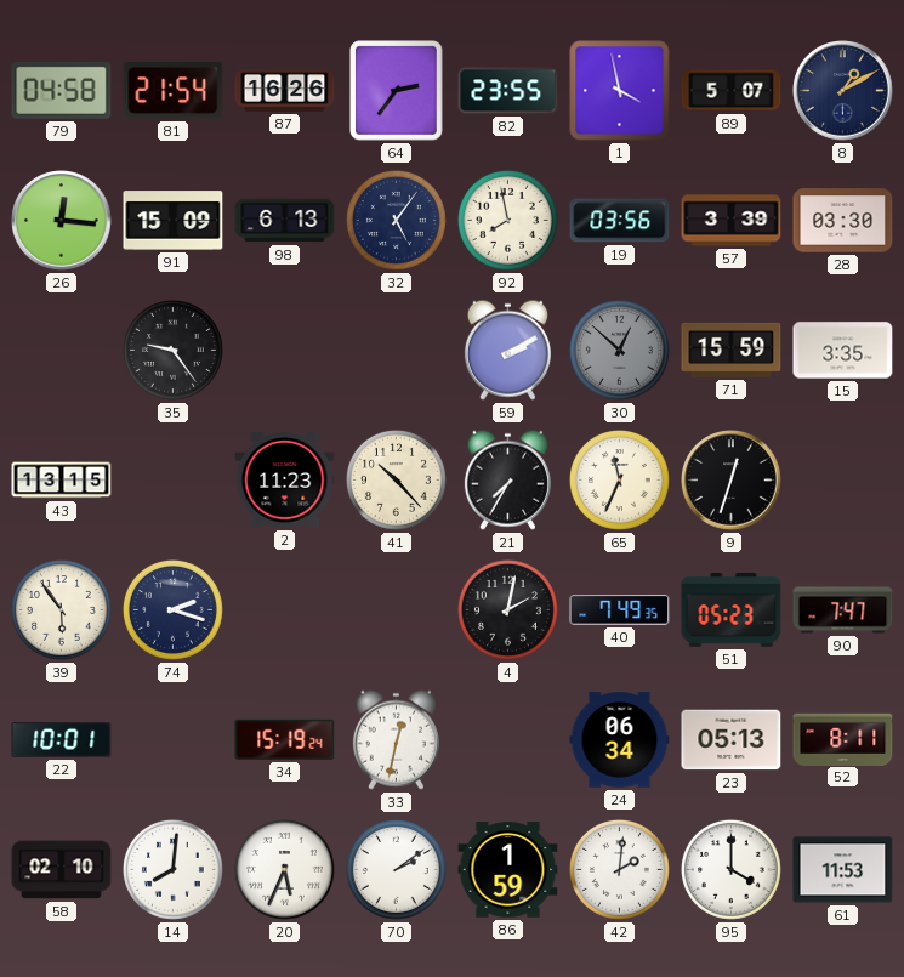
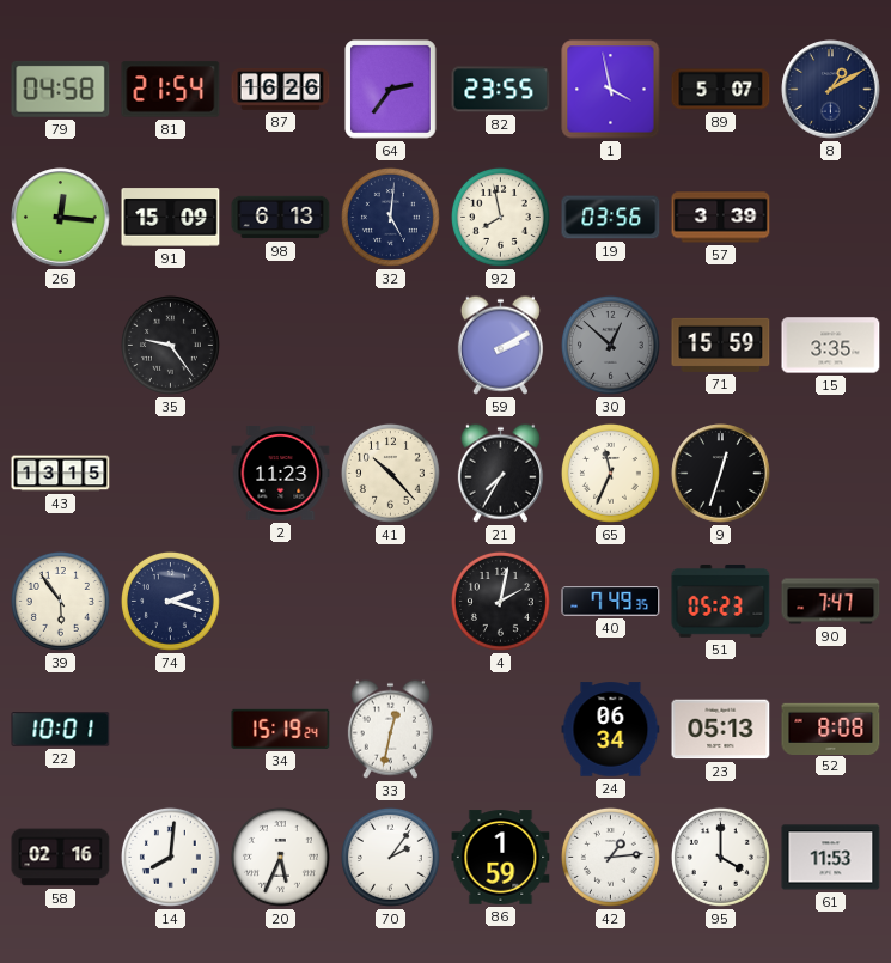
32: 5:06 -> 5:01 (390, 217)
28: 03:30 -> none (843, 221)
52: 8:11 -> 8:08 (831, 729)
58: 02:10 -> 02:16 (61, 858)
70: 2:09 -> 2:06 (390, 857)
42: 2:01 -> 1:14 (610, 857)
